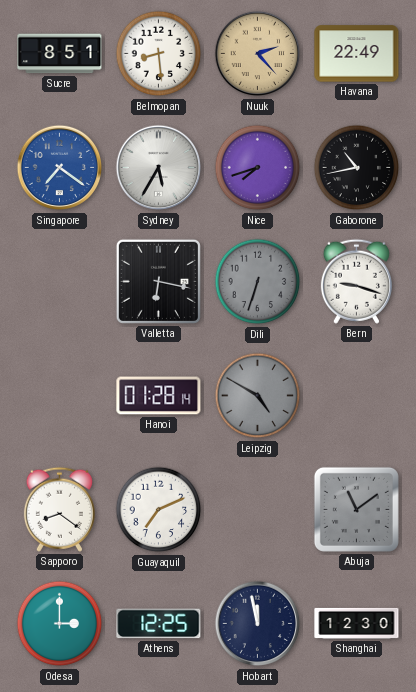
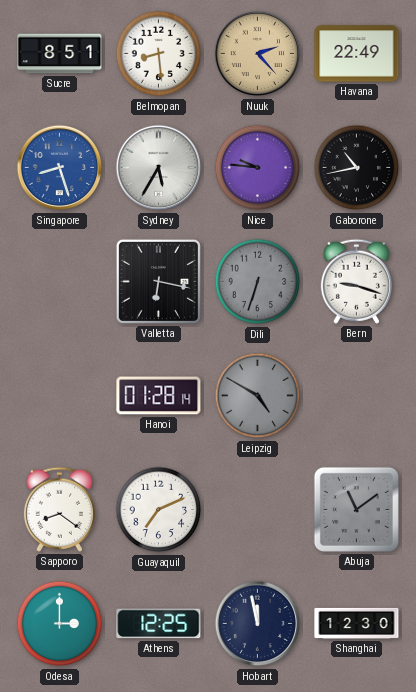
Singapore: 7:21 -> 8:27 (60, 168)
Nice: 7:42 -> 9:46 (258, 168)
